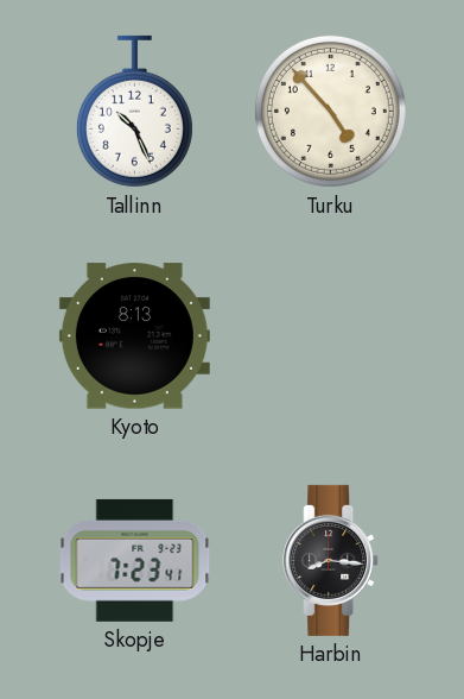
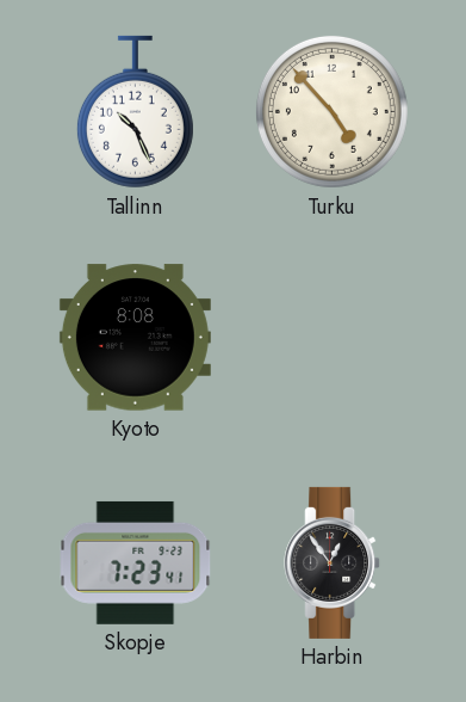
Kyoto: 8:13 -> 8:08 (135, 338)
Harbin: 8:16 -> 12:54 (333, 562)
